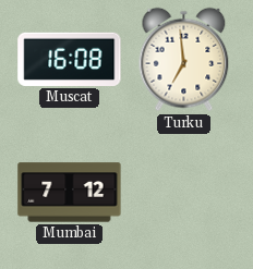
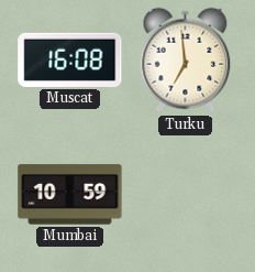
Mumbai: 7:12 -> 10:59 (70, 195)
